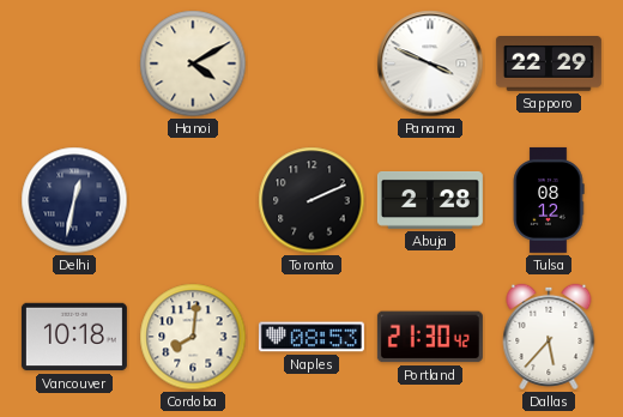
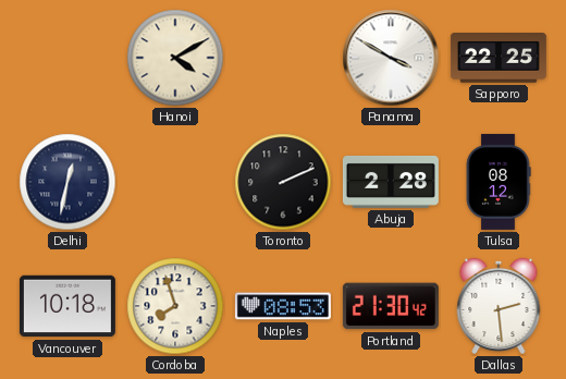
Panama: 3:49 -> 3:50 (391, 58)
Sapporo: 22:29 -> 22:25 (499, 59)
Cordoba: 8:01 -> 7:57 (175, 306)
Dallas: 5:37 -> 2:29 (499, 306)
